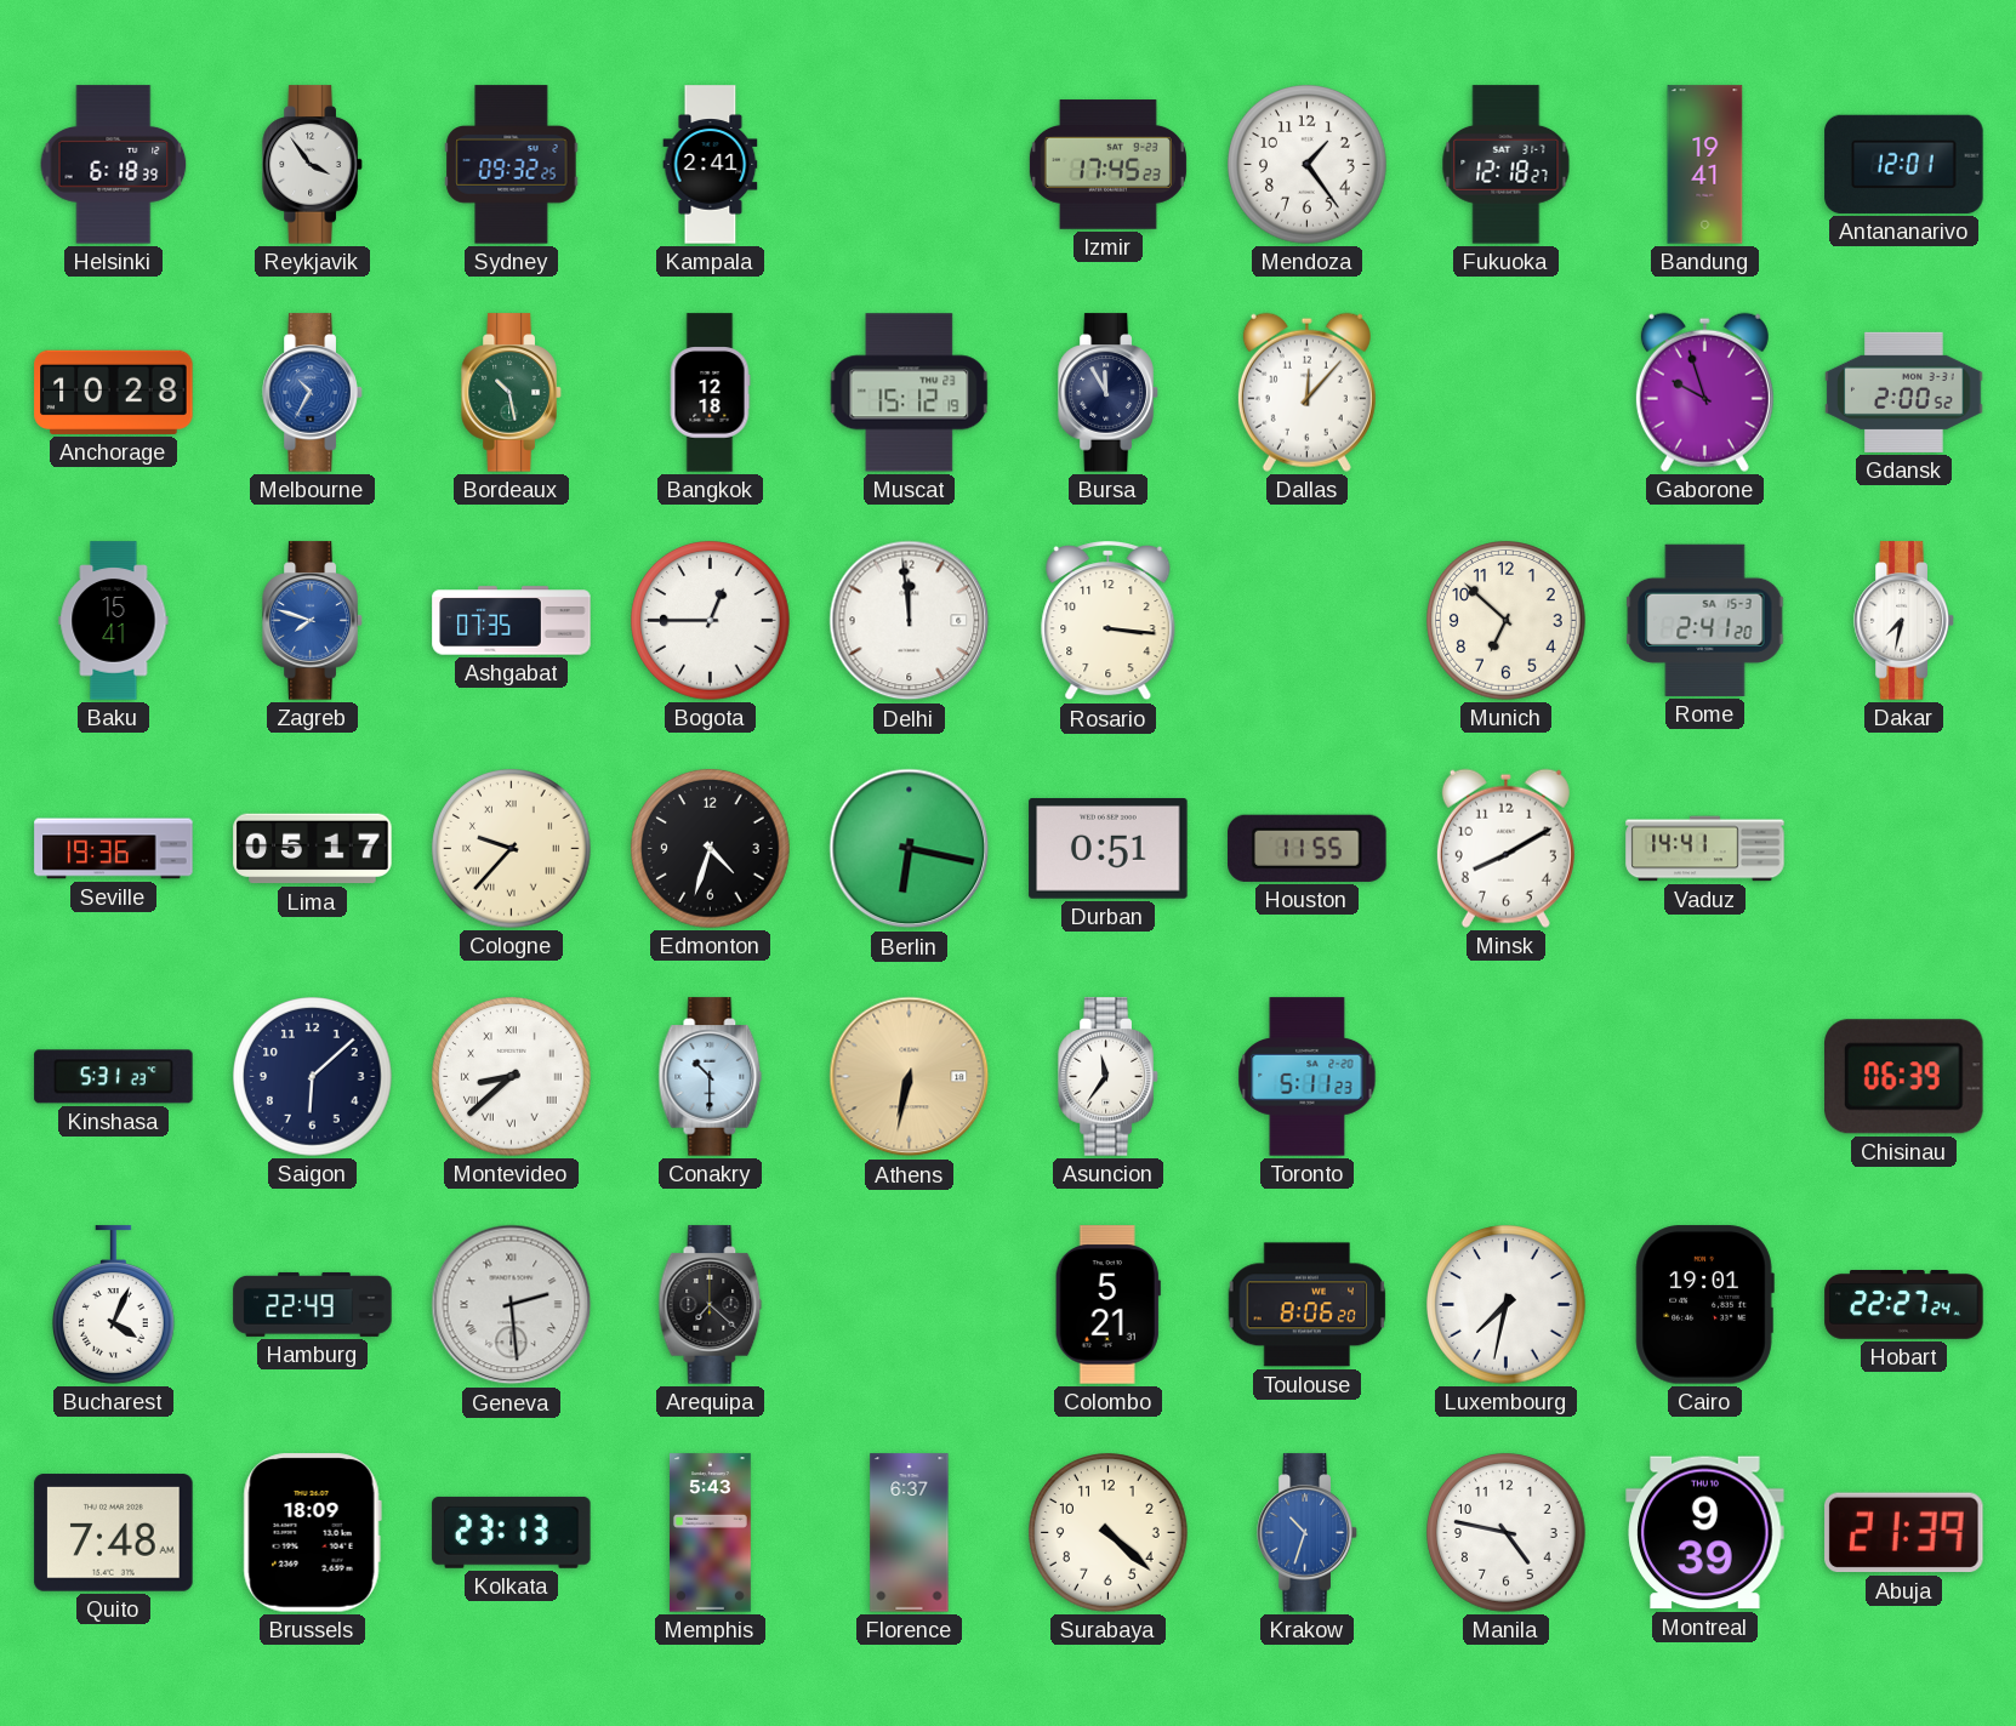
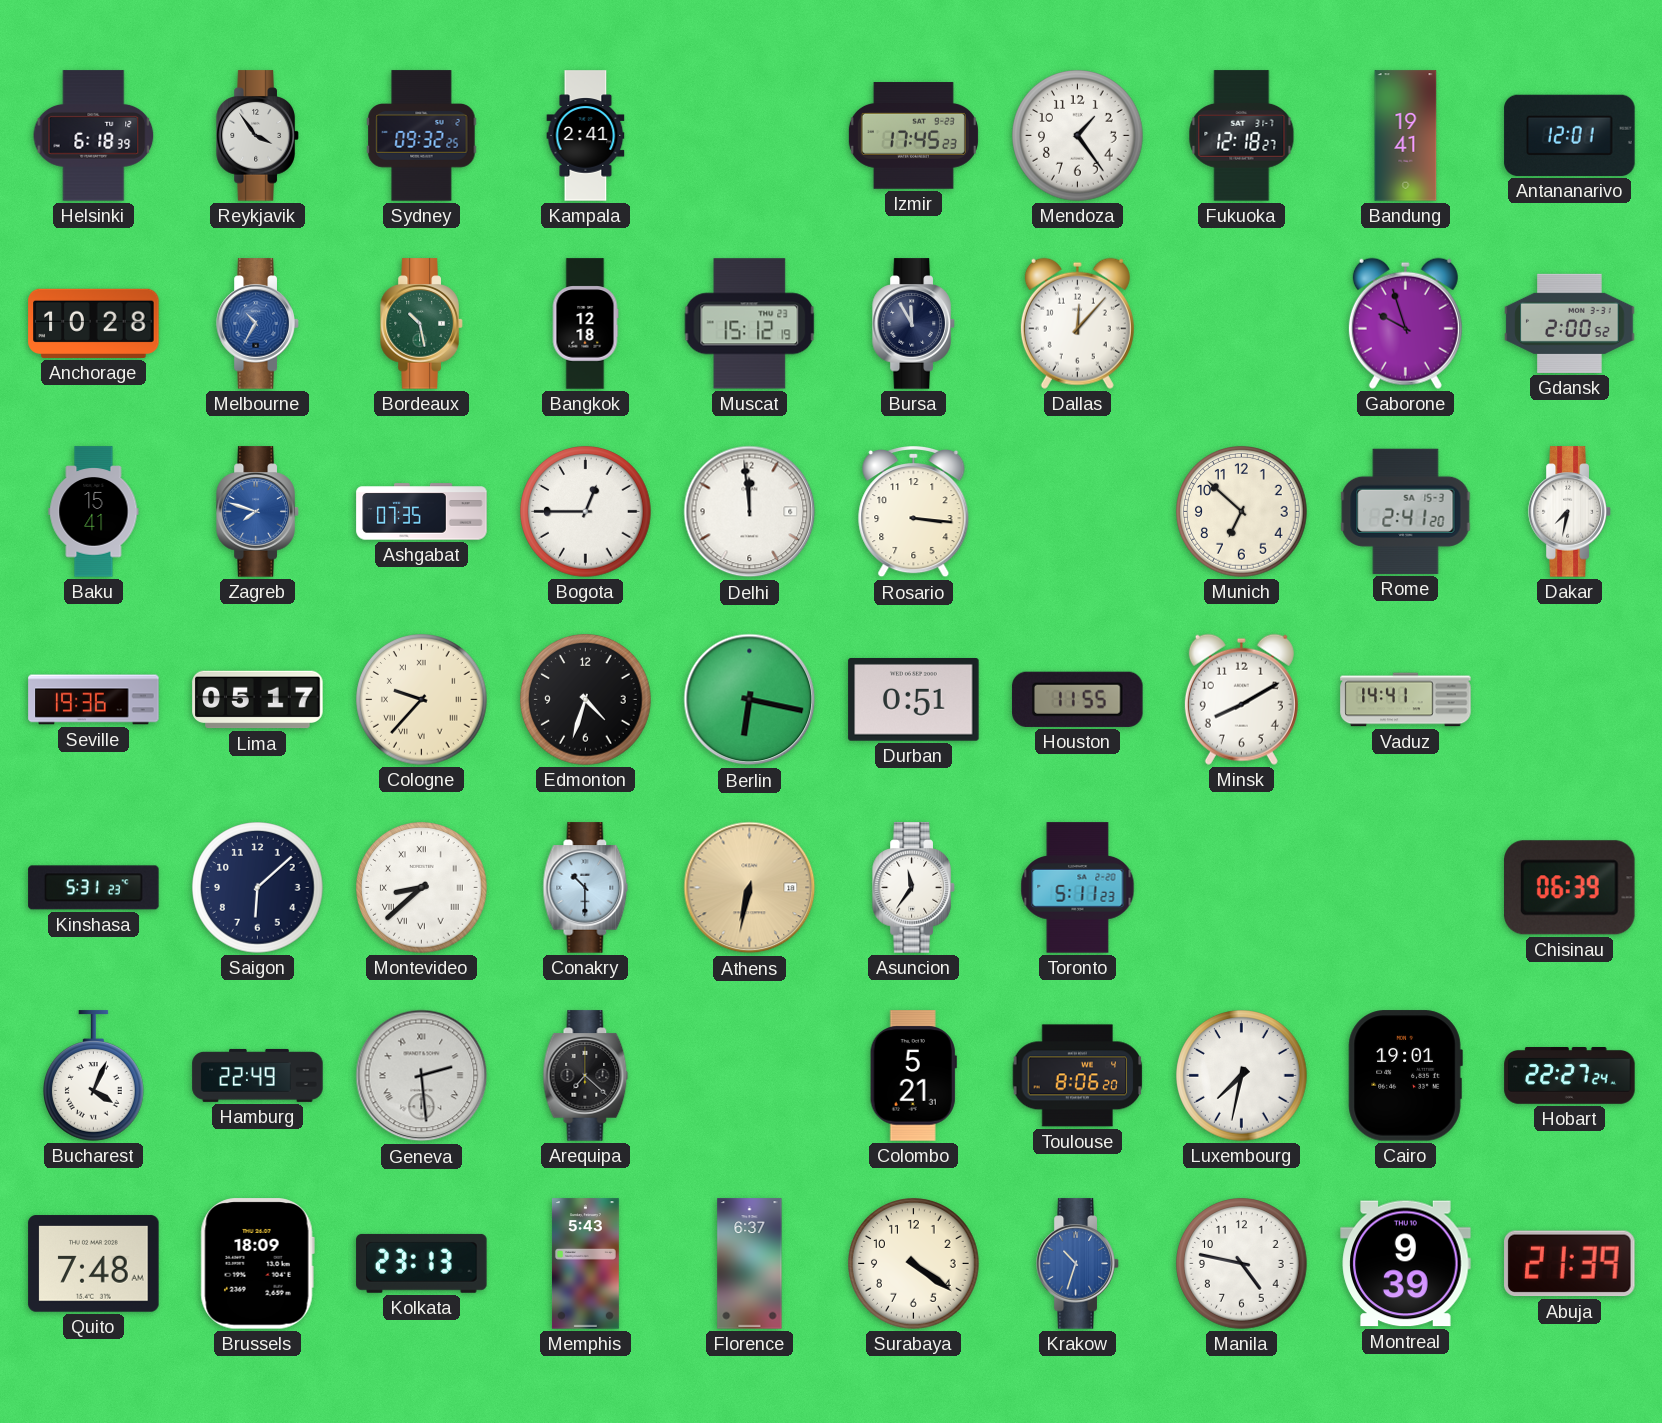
Surabaya: 4:22 -> 4:21 (914, 1264)
